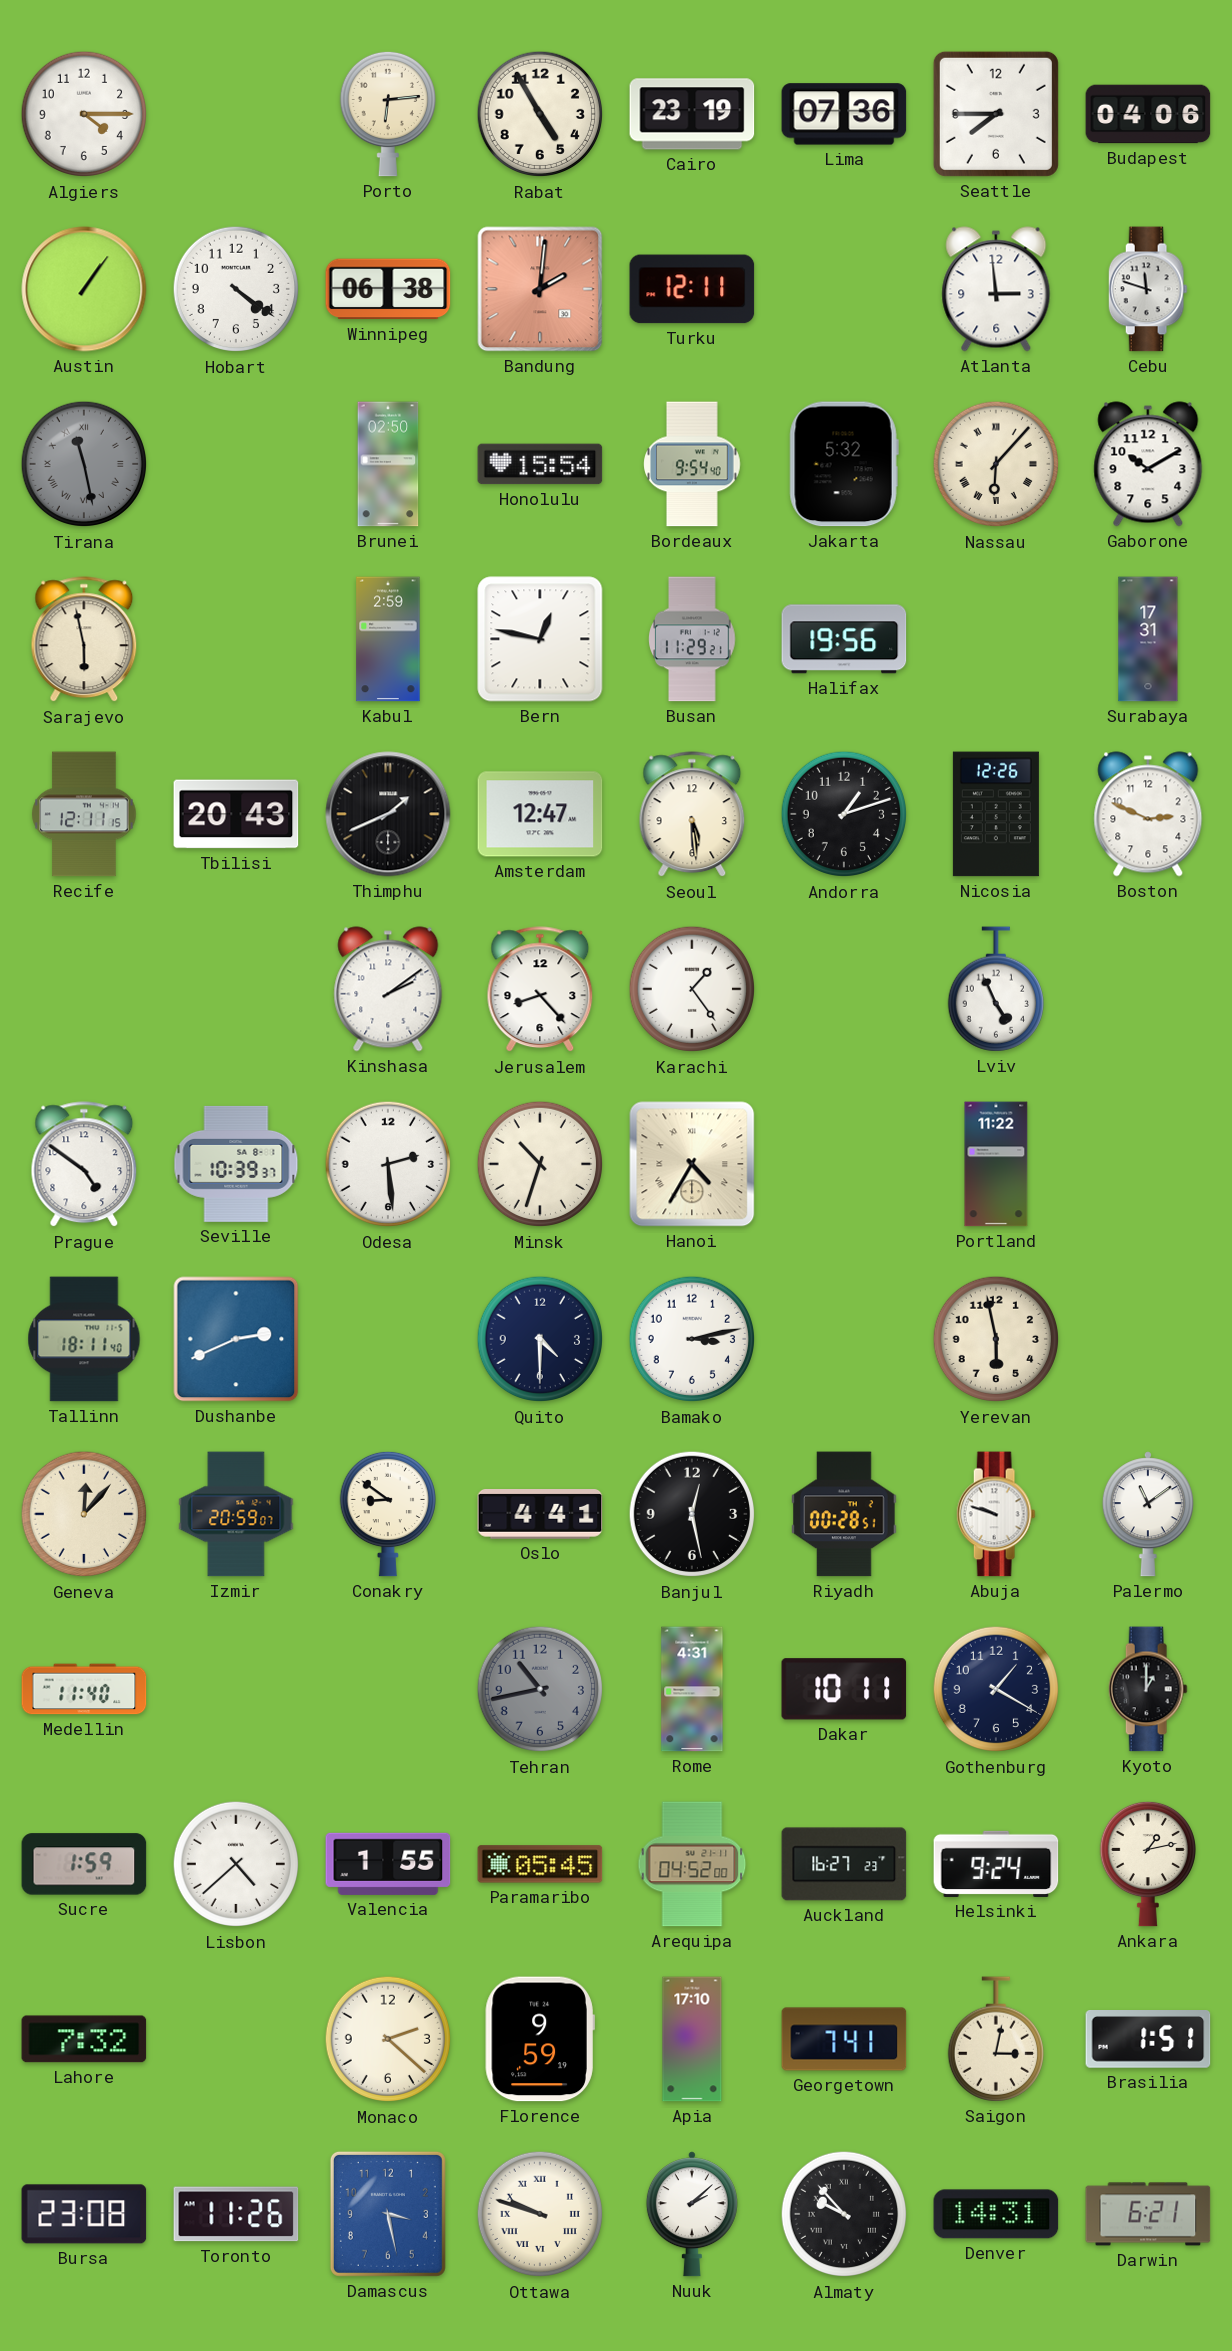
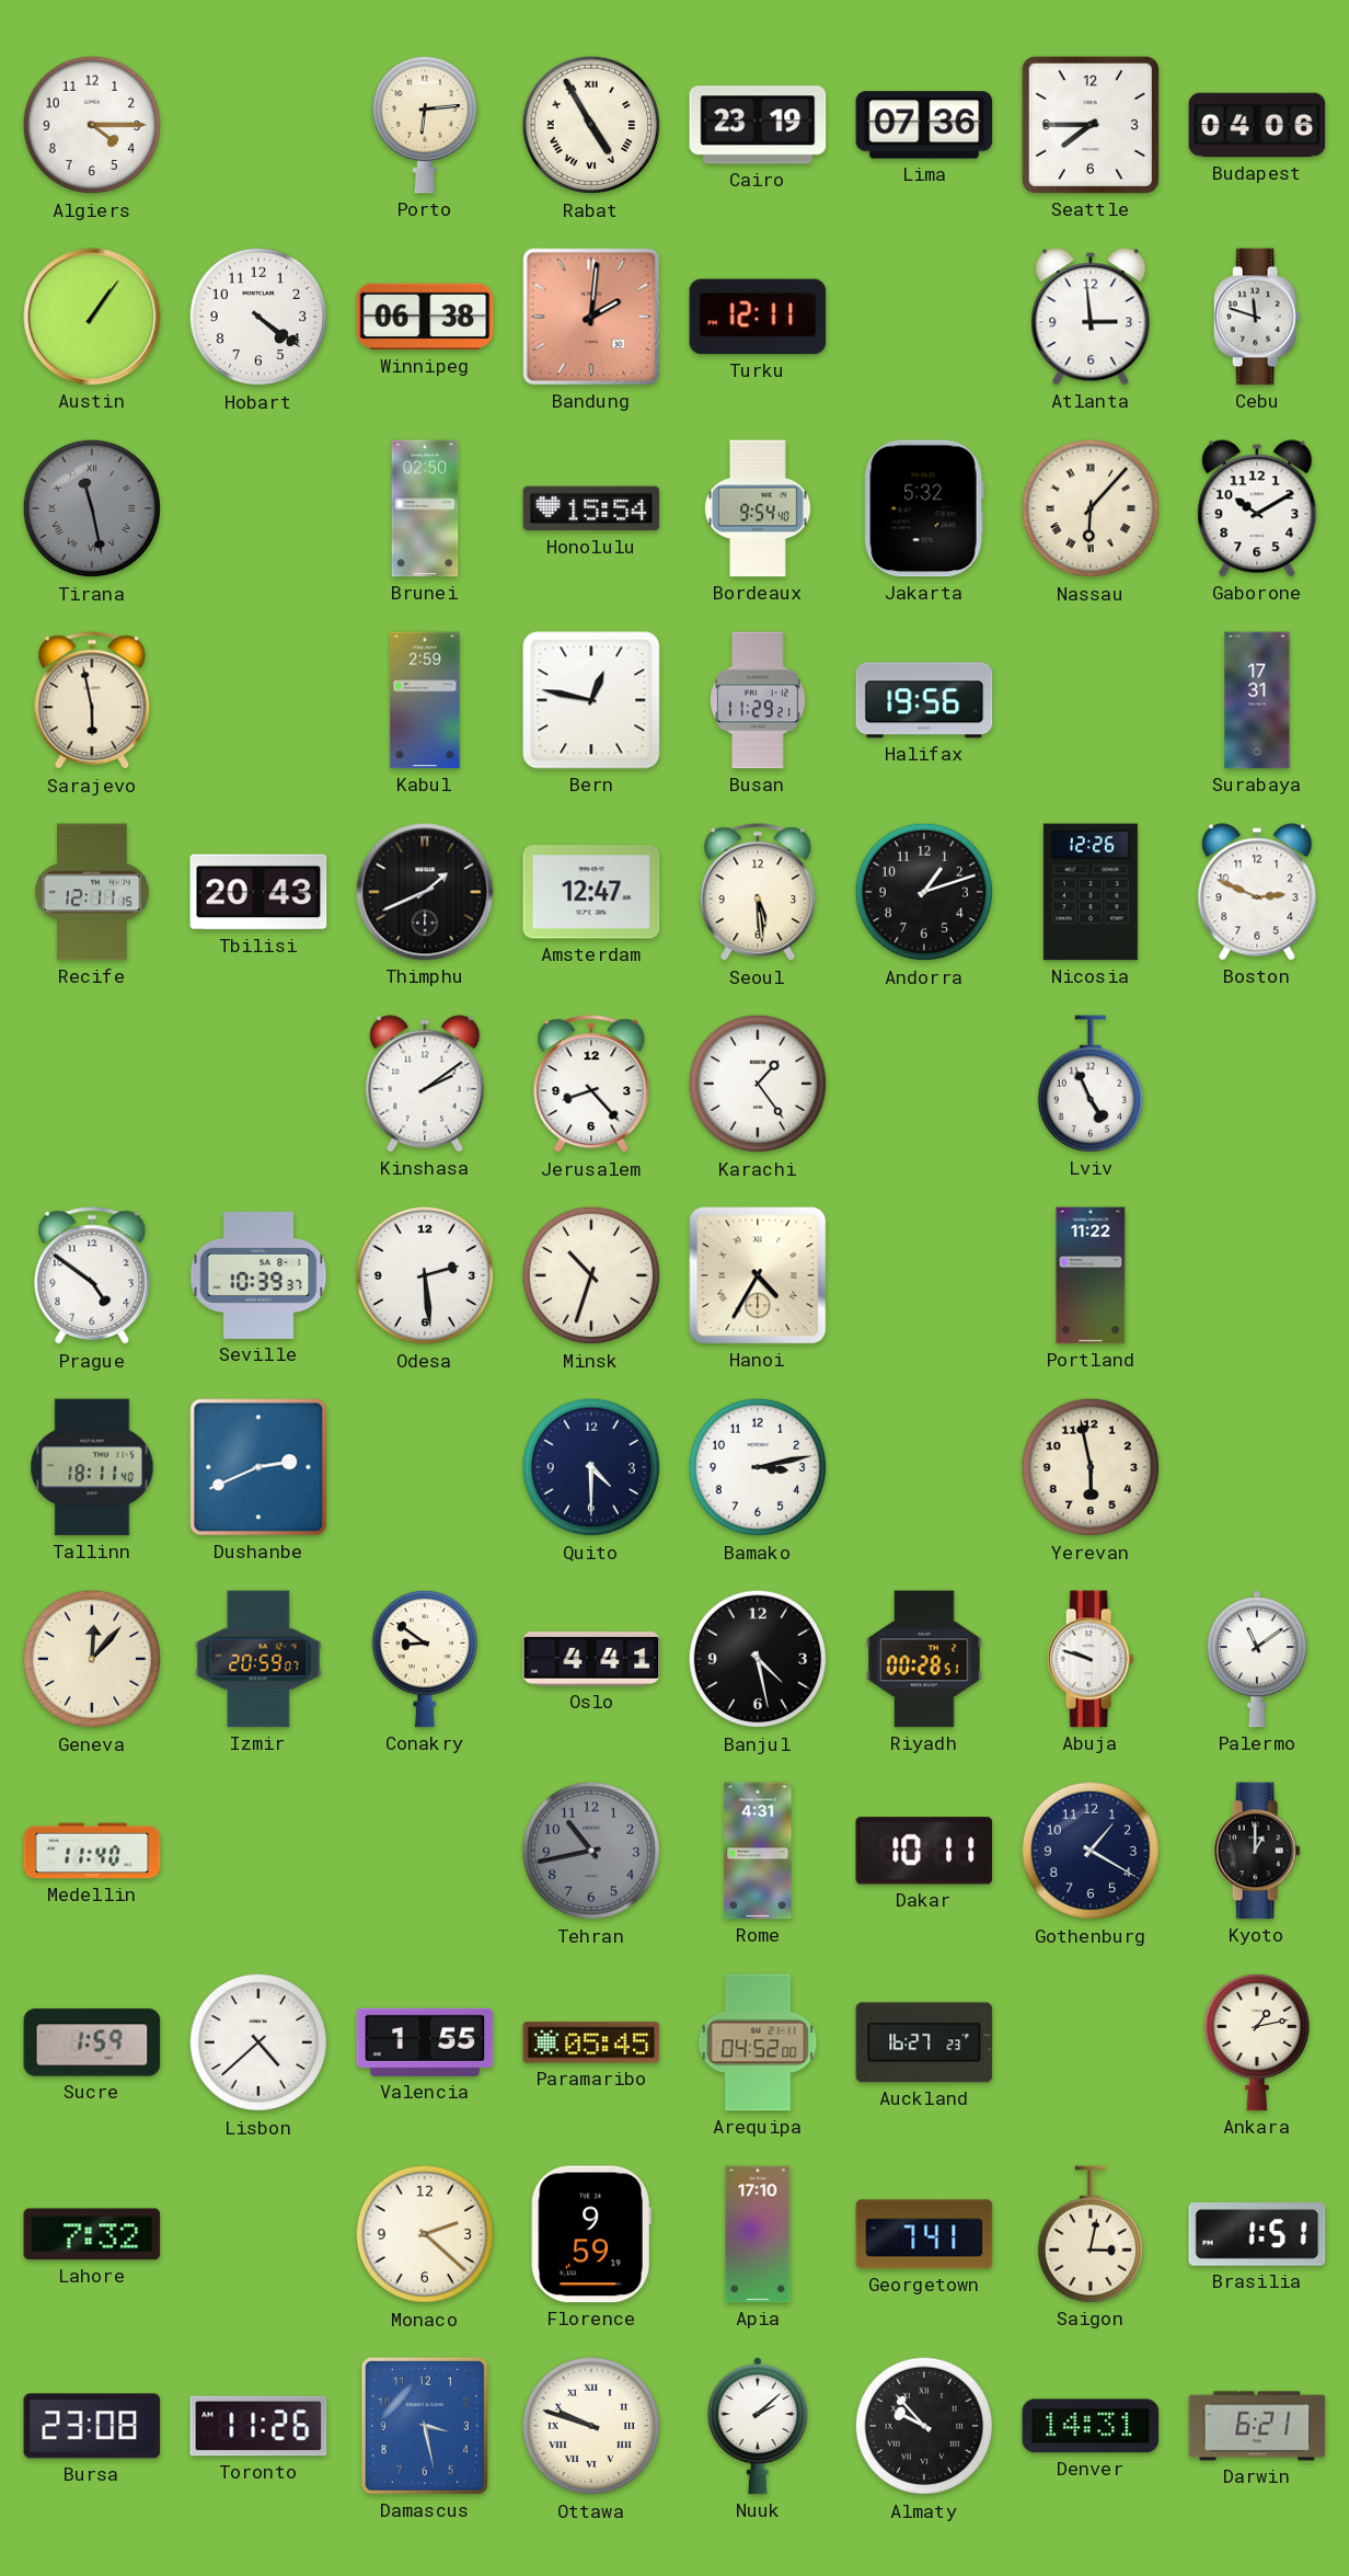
Rabat numerals: Arabic -> Roman (591, 125)
Banjul: 12:28 -> 4:28 (758, 1659)
Helsinki: 9:24 -> none (996, 1864)
